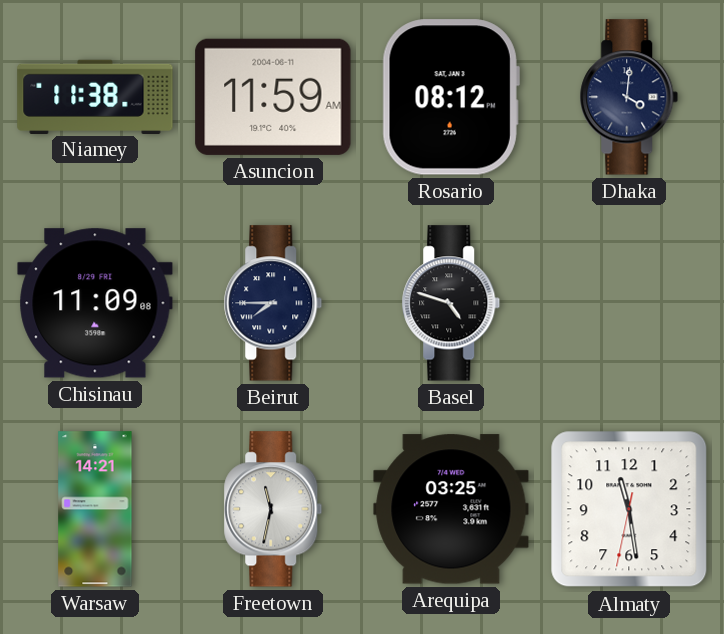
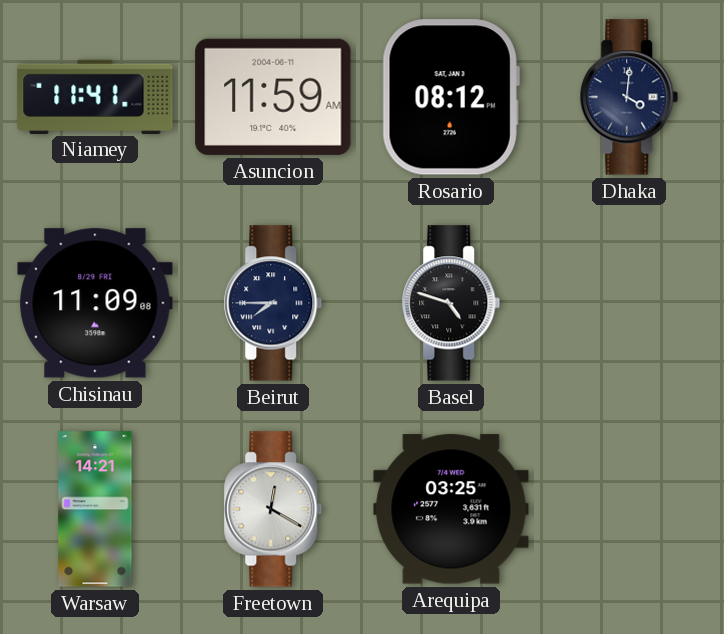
Niamey: 11:38 -> 11:41 (95, 96)
Freetown: 11:32 -> 12:20 (273, 509)
Almaty: 11:28 -> none (629, 509)
